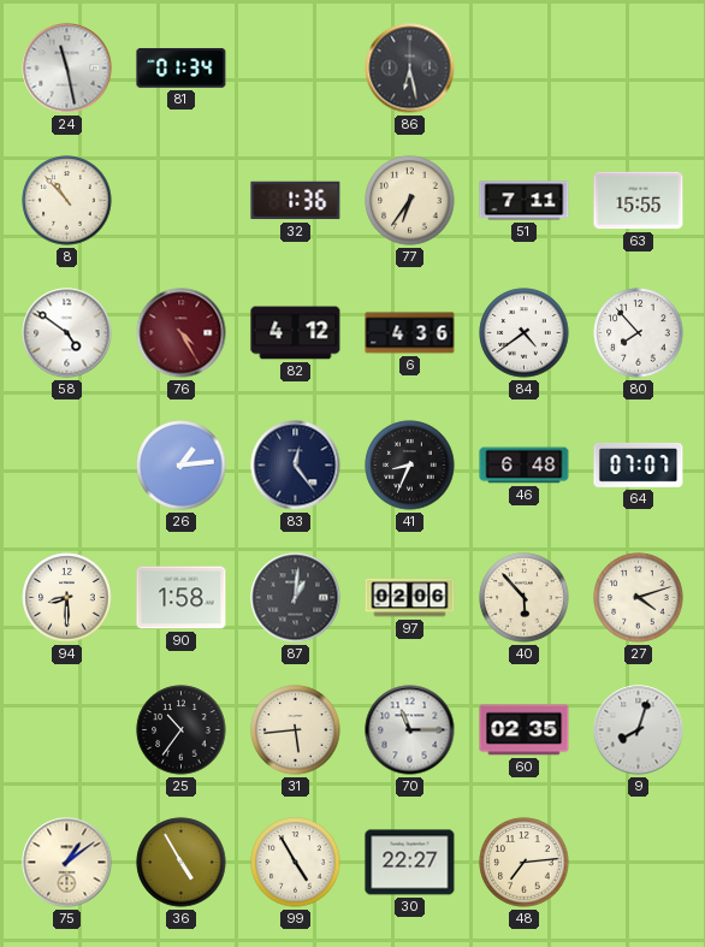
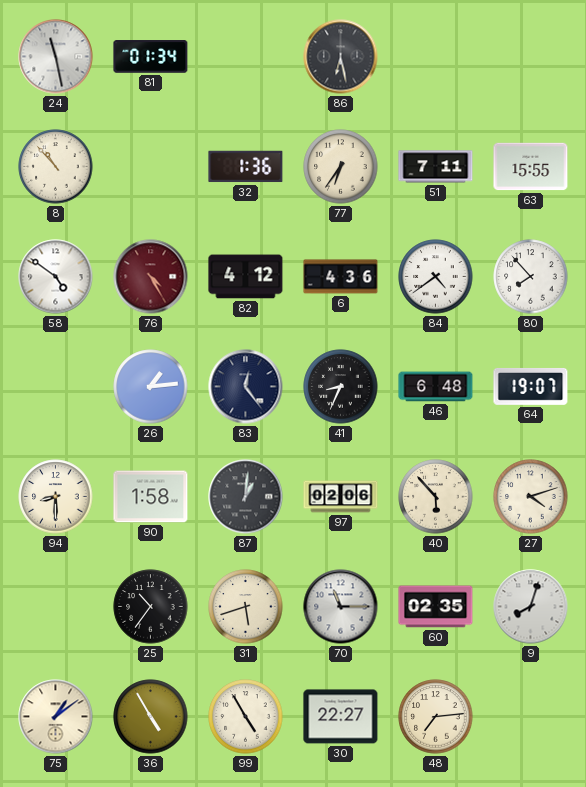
64: 07:07 -> 19:07 (531, 386)
31: 5:44 -> 5:42 (246, 607)
